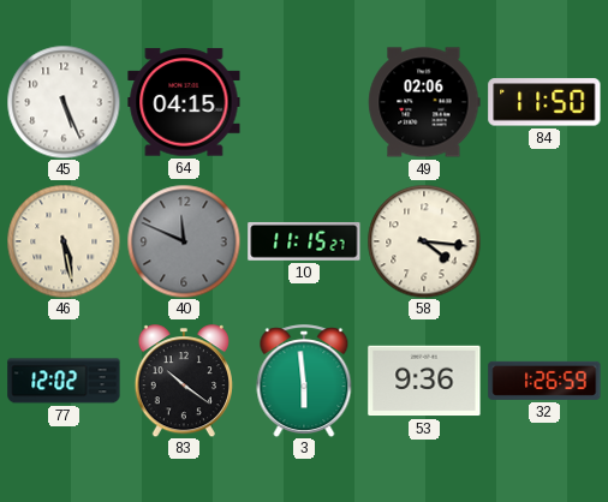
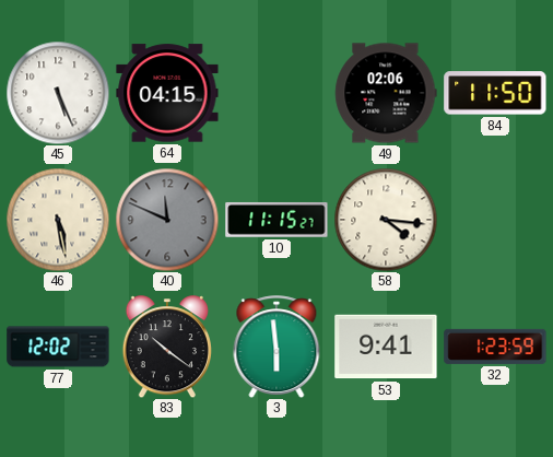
53: 9:36 -> 9:41 (386, 347)
32: 1:26 -> 1:23 (495, 347)
